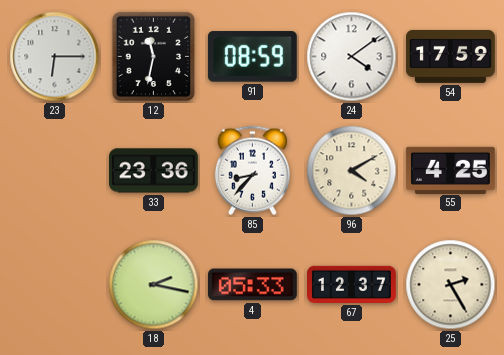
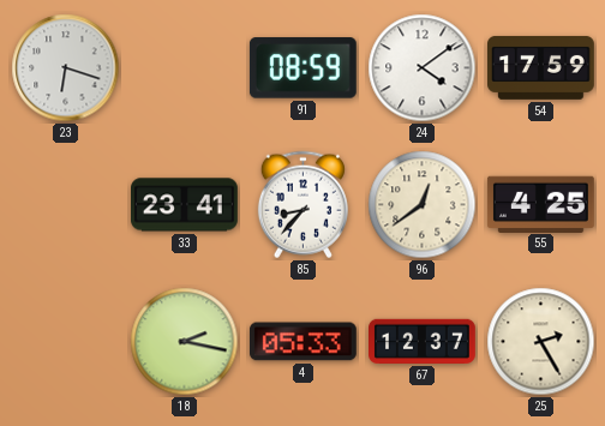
23: 6:15 -> 6:18 (66, 68)
12: 11:32 -> none (153, 57)
33: 23:36 -> 23:41 (185, 205)
96: 4:10 -> 12:39 (423, 205)
